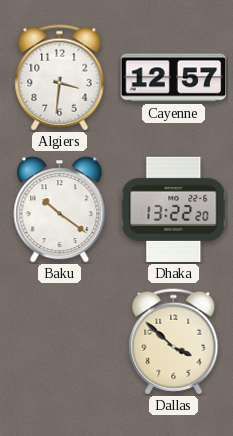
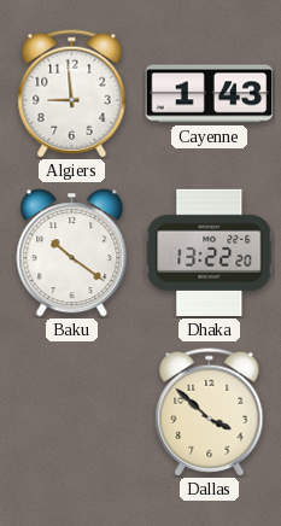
Algiers: 3:31 -> 8:59 (72, 94)
Cayenne: 12:57 -> 1:43 (210, 94)
